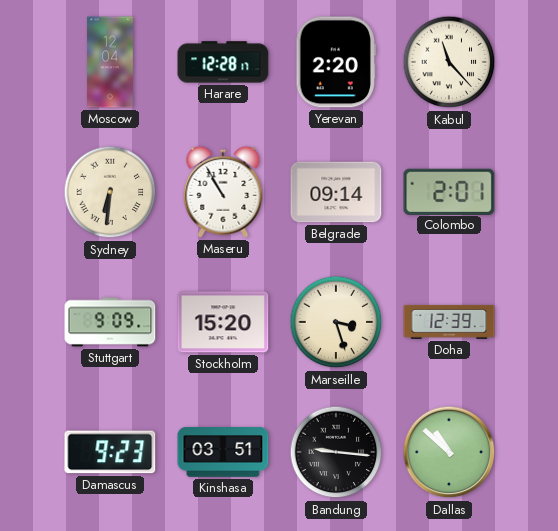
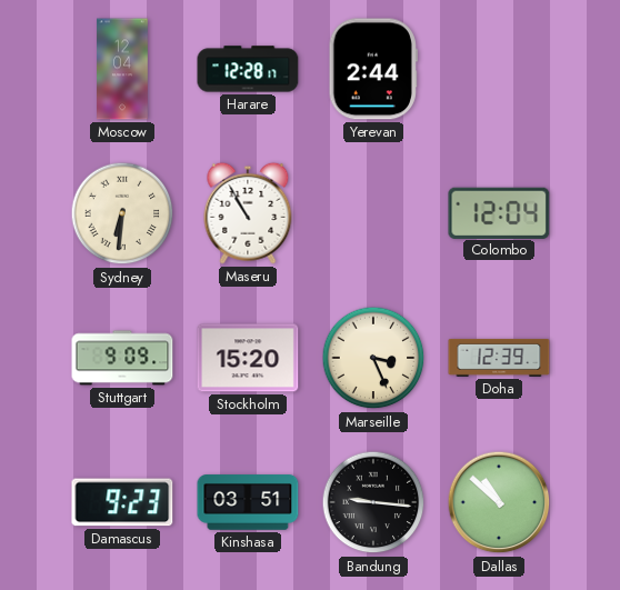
Yerevan: 2:20 -> 2:44 (373, 69)
Kabul: 11:23 -> none (449, 62)
Belgrade: 09:14 -> none (336, 192)
Colombo: 2:01 -> 12:04 (499, 212)
Marseille: 3:27 -> 3:26 (373, 358)
